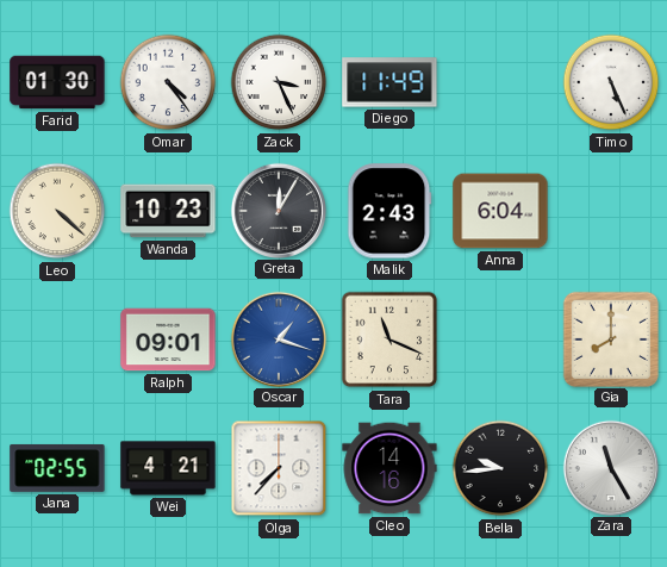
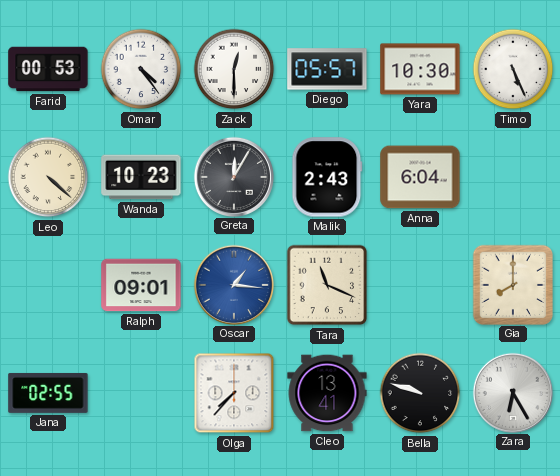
Farid: 01:30 -> 00:53 (48, 69)
Zack: 3:26 -> 12:30 (234, 69)
Diego: 11:49 -> 05:57 (327, 69)
Yara: none -> 10:30 (420, 69)
Oscar: 1:18 -> 1:16 (233, 284)
Wei: 4:21 -> none (168, 468)
Cleo: 14:16 -> 13:41 (327, 393)
Bella: 9:44 -> 9:48 (420, 393)
Zara: 11:25 -> 6:25 (512, 392)
